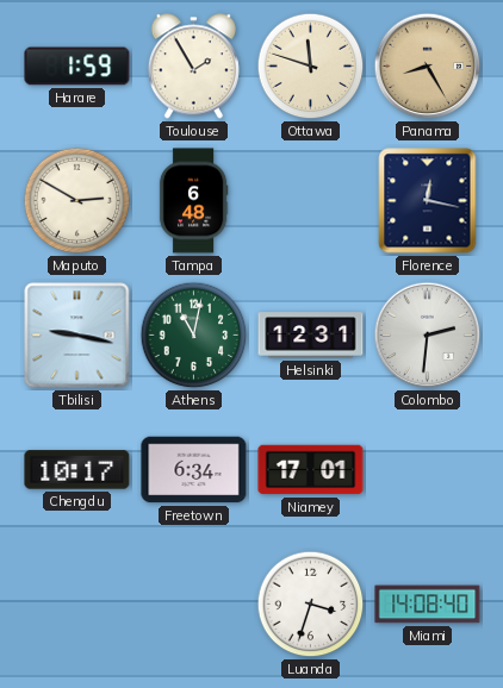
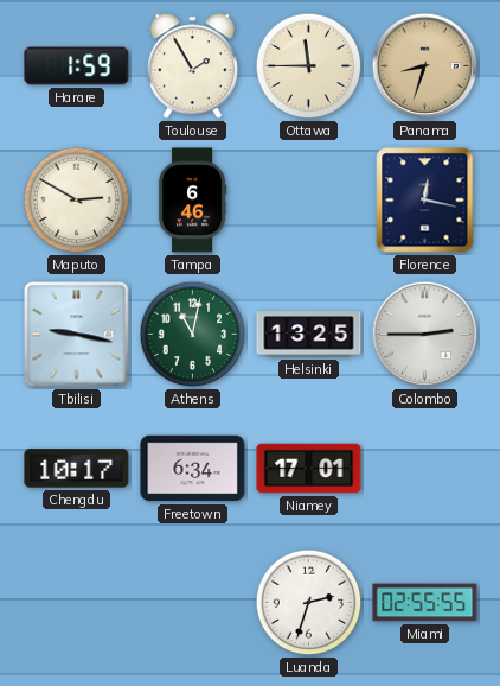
Ottawa: 11:48 -> 11:45 (309, 66)
Panama: 8:25 -> 8:33 (425, 66)
Tampa: 6:48 -> 6:46 (192, 201)
Helsinki: 12:31 -> 13:25 (309, 335)
Colombo: 2:31 -> 2:45 (425, 335)
Luanda: 3:33 -> 2:33 (309, 603)
Miami: 14:08 -> 02:55 (425, 603)
